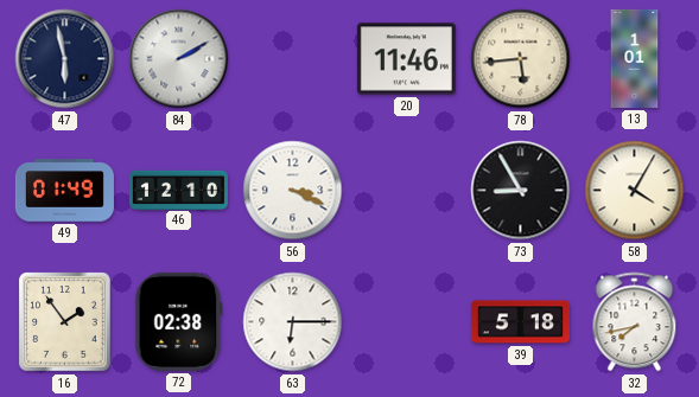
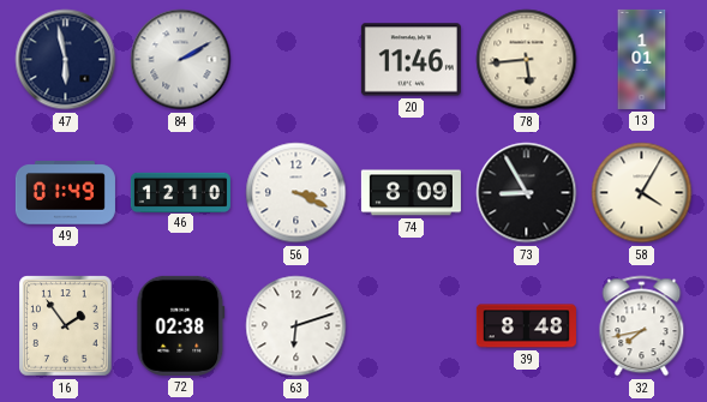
74: none -> 8:09 (411, 193)
63: 6:15 -> 6:12 (296, 326)
39: 5:18 -> 8:48 (526, 326)
